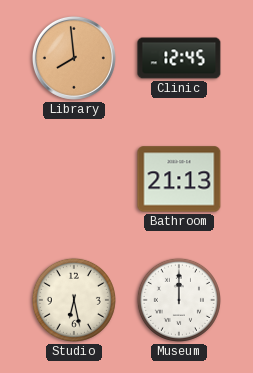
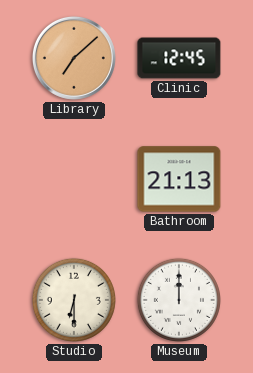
Library: 7:59 -> 7:08 (74, 58)
Studio: 6:28 -> 6:30 (74, 300)
